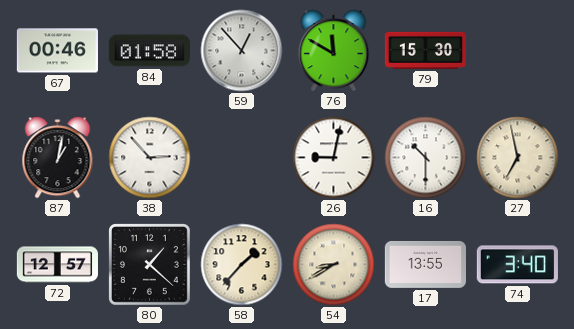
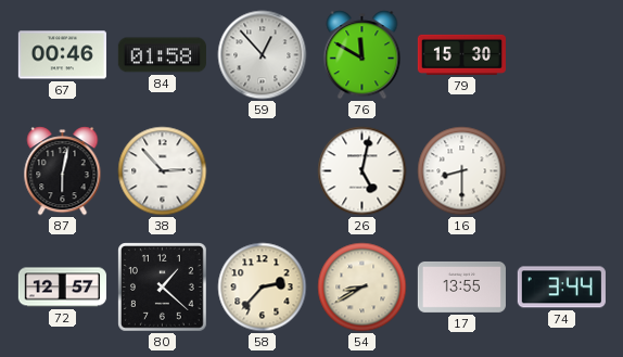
87: 1:02 -> 6:02 (63, 171)
26: 9:02 -> 5:02 (363, 171)
16: 10:30 -> 8:30 (462, 171)
27: 6:58 -> none (518, 158)
58: 1:37 -> 2:37 (263, 288)
74: 3:40 -> 3:44 (561, 288)
